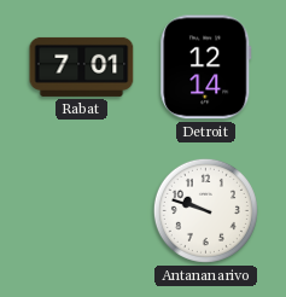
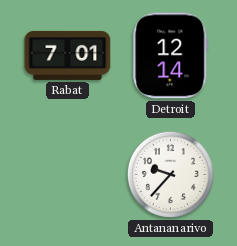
Antananarivo: 9:48 -> 9:37 (170, 174)
